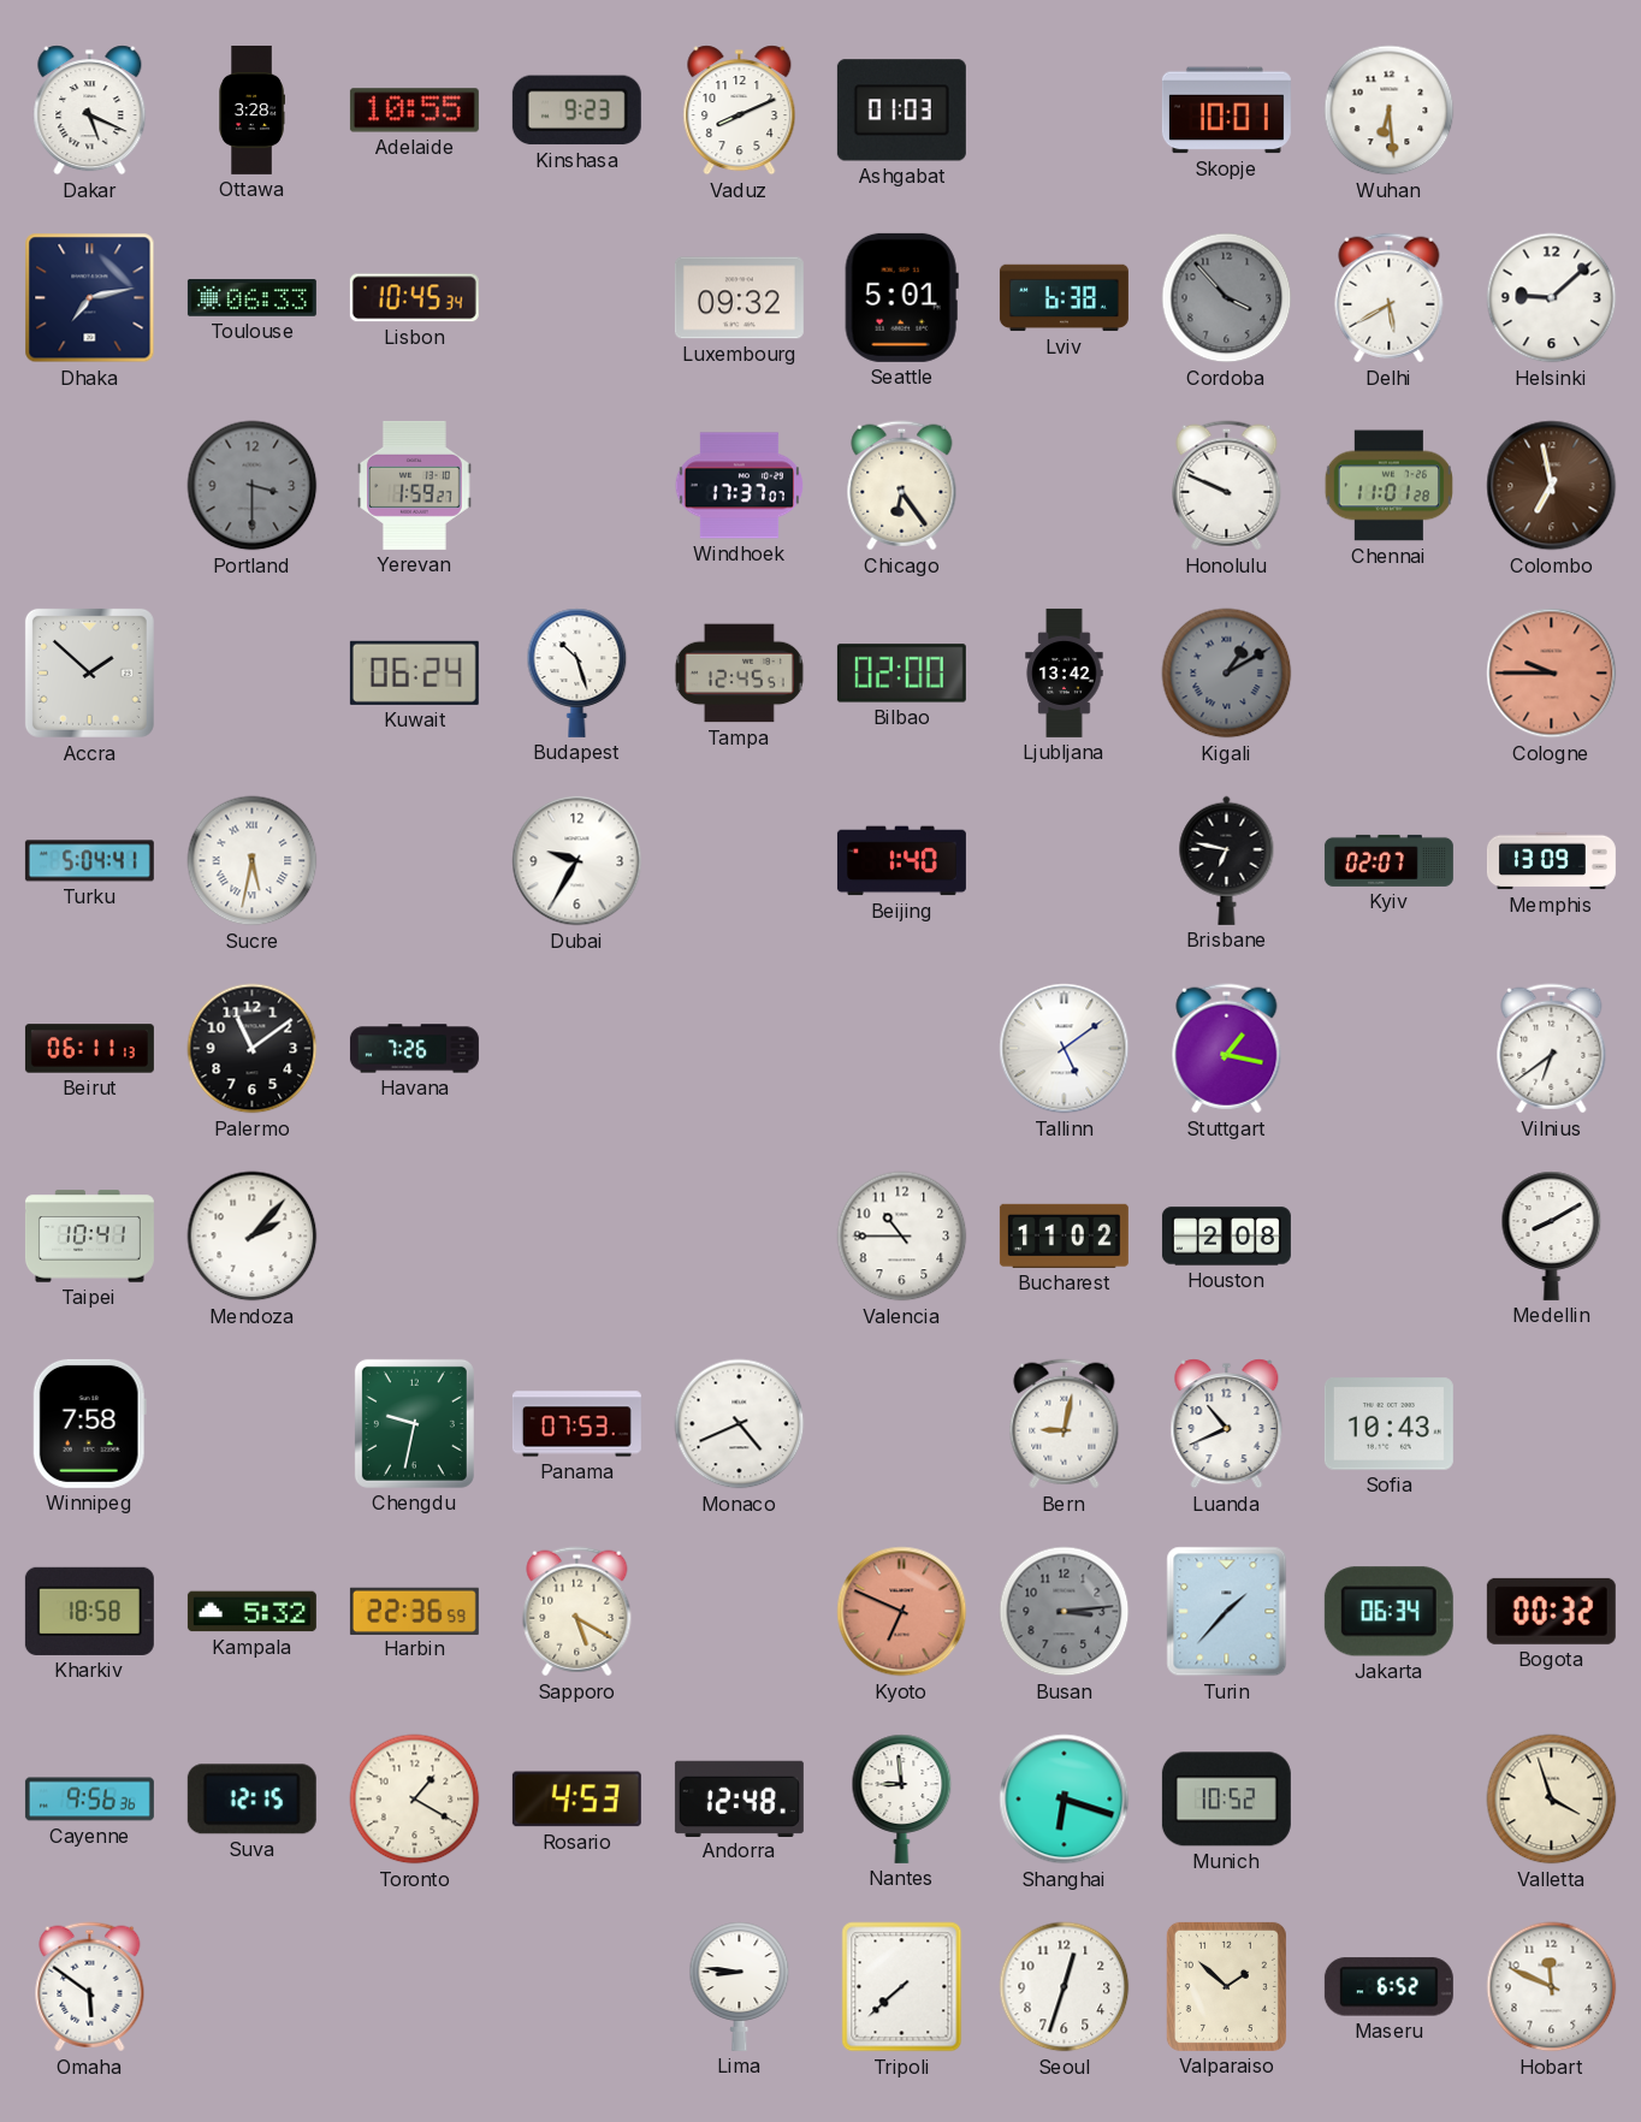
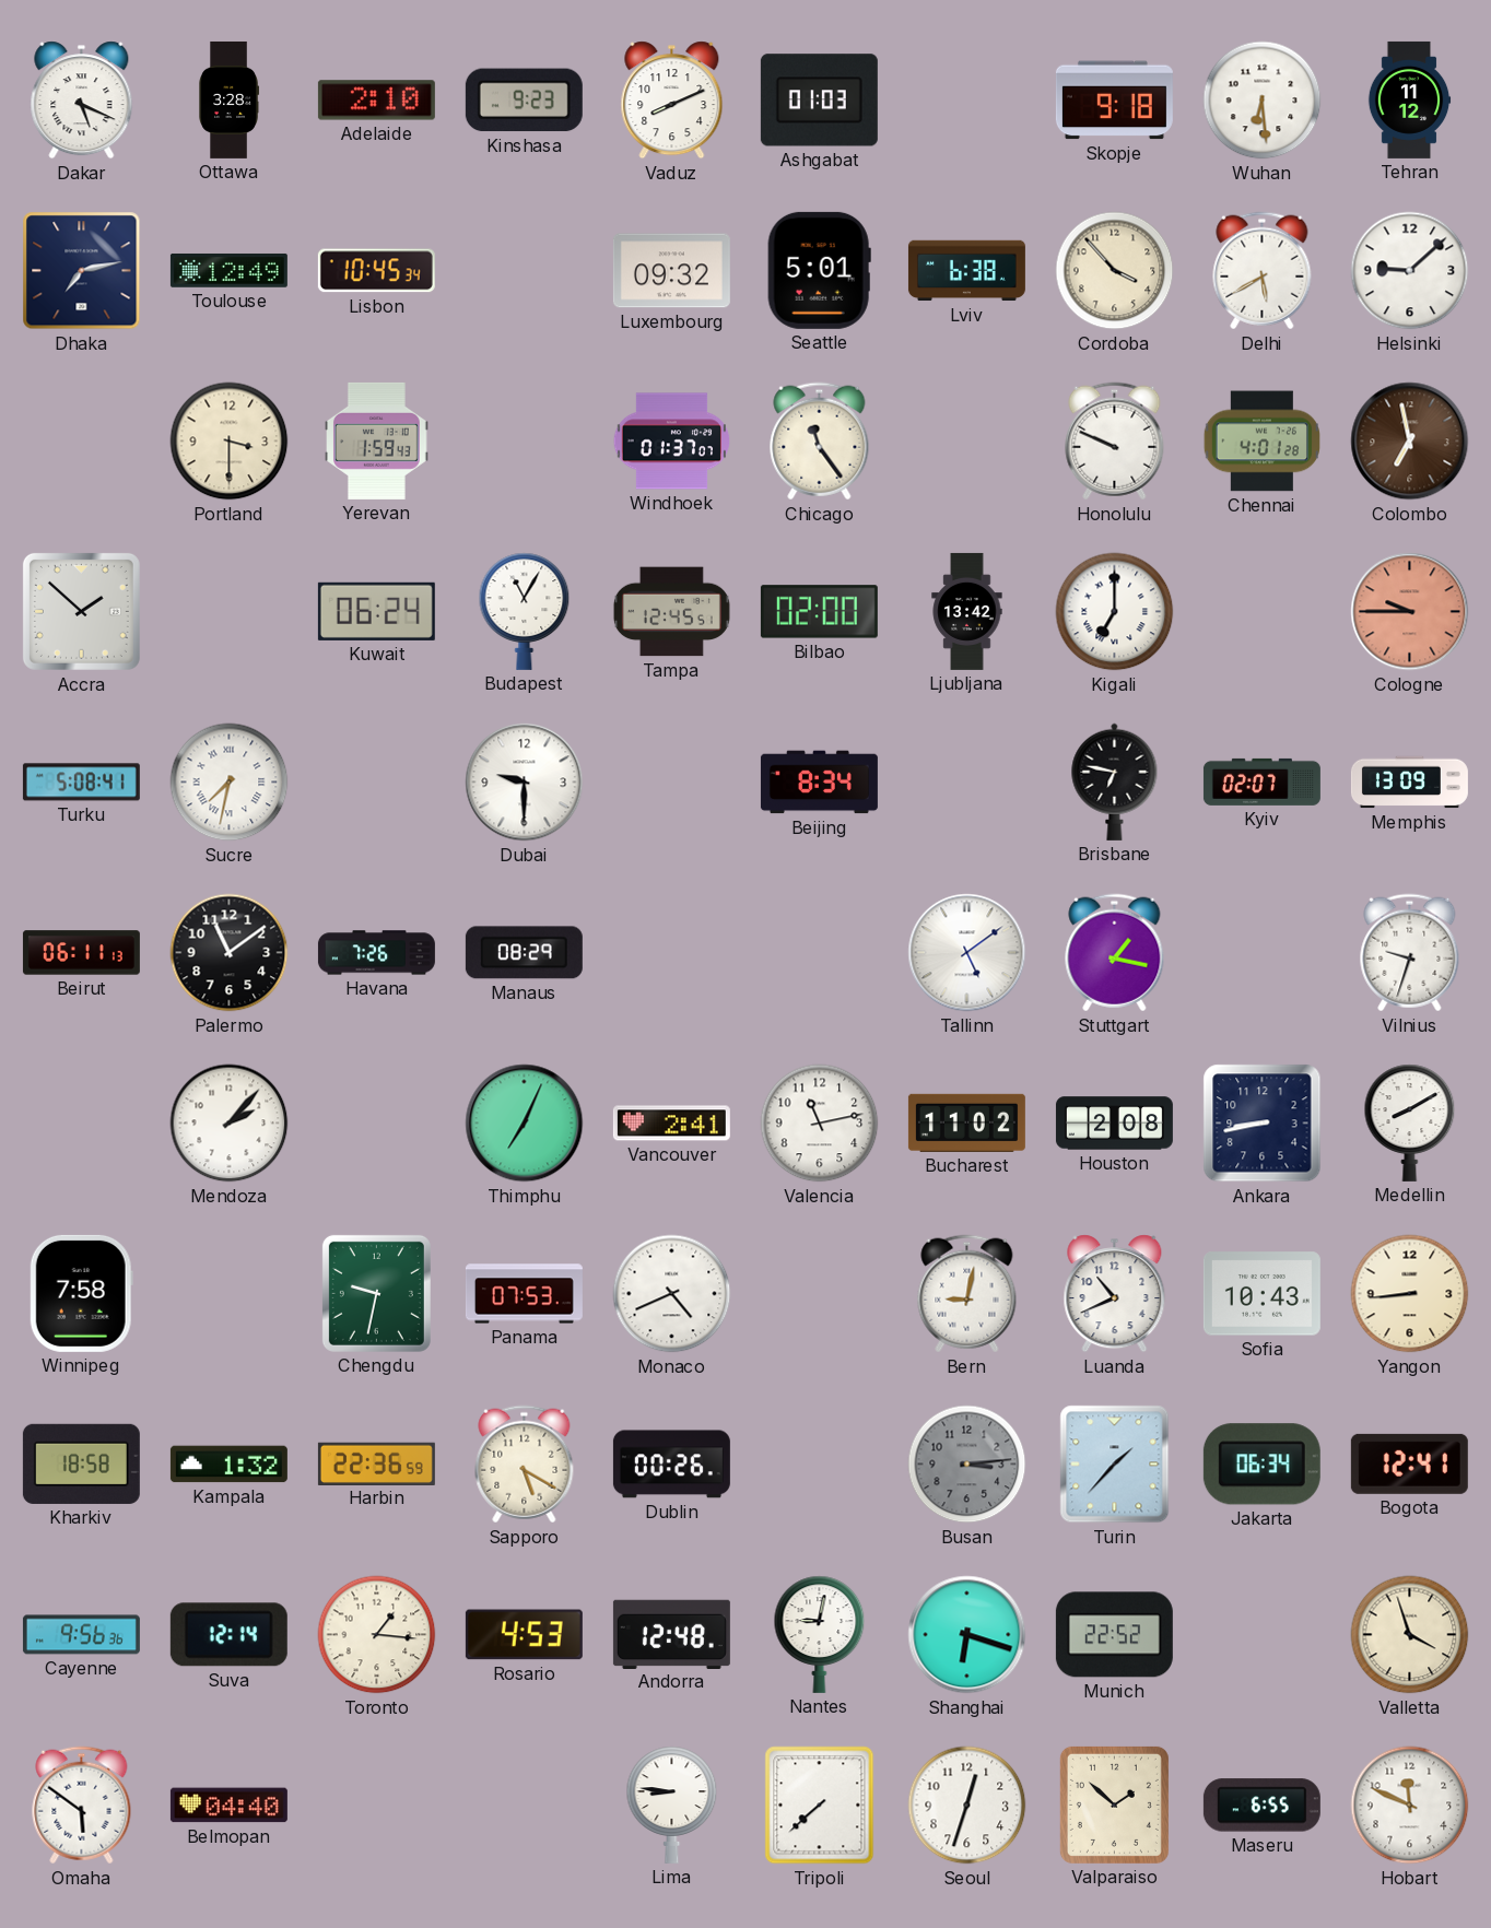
Adelaide: 10:55 -> 2:10 (376, 101)
Skopje: 10:01 -> 9:18 (1114, 101)
Tehran: none -> 11:12 (1409, 99)
Toulouse: 06:33 -> 12:49 (228, 270)
Cordoba dial: grey -> cream (1115, 271)
Portland dial: grey -> cream (230, 442)
Yerevan: 1:59:27 -> 1:59:43 (377, 440)
Windhoek: 17:37 -> 01:37 (671, 442)
Chicago: 6:24 -> 11:24 (820, 442)
Chennai: 11:01 -> 4:01 (1261, 442)
Budapest: 10:27 -> 11:05 (525, 611)
Kigali: 1:10 -> 7:00 (1115, 612)
Kigali dial: grey -> white (1115, 612)
Turku: 5:04 -> 5:08 (81, 783)
Sucre: 5:32 -> 7:32 (230, 783)
Dubai: 9:35 -> 9:30 (525, 783)
Beijing: 1:40 -> 8:34 (819, 783)
Manaus: none -> 08:29 (524, 953)
Vilnius: 6:39 -> 9:33 (1410, 953)
Taipei: 10:41 -> none (89, 1237)
Thimphu: none -> 7:04 (525, 1124)
Vancouver: none -> 2:41 (671, 1124)
Valencia: 10:45 -> 11:13 (820, 1124)
Ankara: none -> 8:43 (1263, 1124)
Yangon: none -> 8:44 (1410, 1294)
Kampala: 5:32 -> 1:32 (228, 1465)
Dublin: none -> 00:26 (671, 1465)
Kyoto: 6:49 -> none (902, 1612)
Bogota: 00:32 -> 12:41 (1409, 1463)
Suva: 12:15 -> 12:14 (228, 1635)
Toronto: 1:20 -> 1:16 (377, 1635)
Nantes: 8:59 -> 9:02 (820, 1634)
Munich: 10:52 -> 22:52 (1114, 1635)
Belmopan: none -> 04:40 (228, 1806)
Maseru: 6:52 -> 6:55 (1261, 1806)
